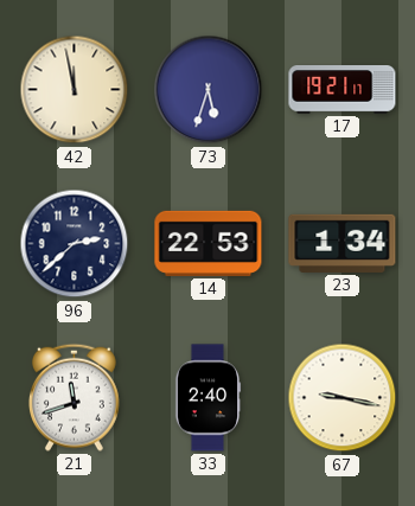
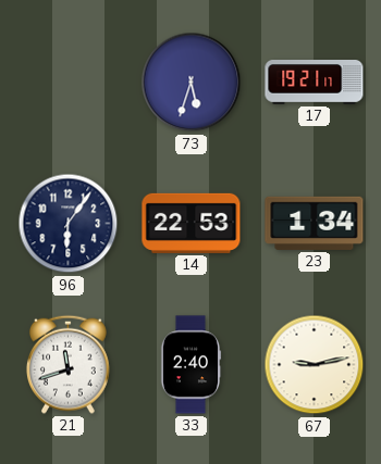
42: 11:58 -> none (75, 90)
96: 2:38 -> 6:06 (69, 224)
67: 9:17 -> 9:13 (315, 365)
